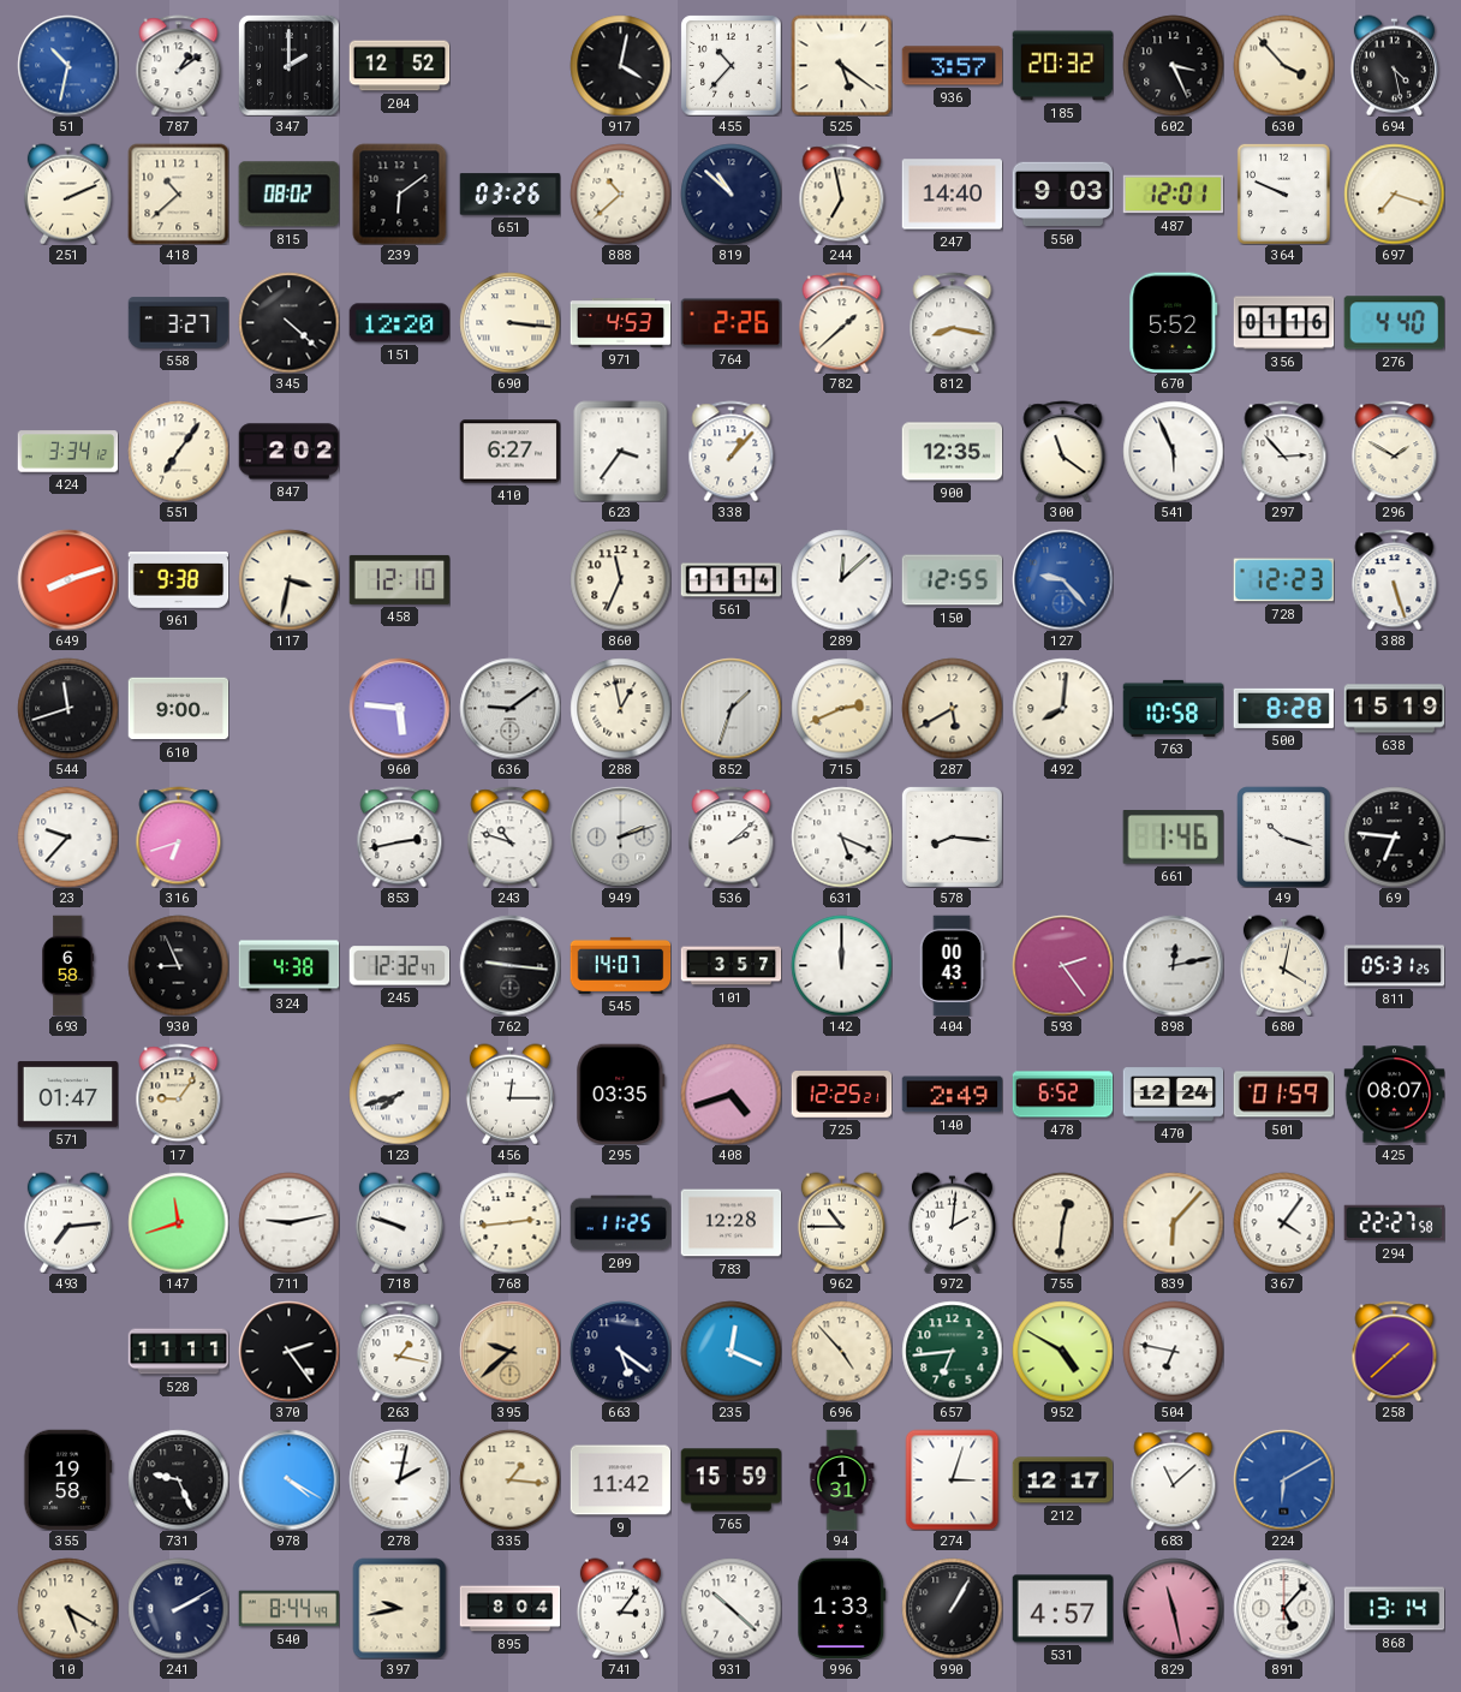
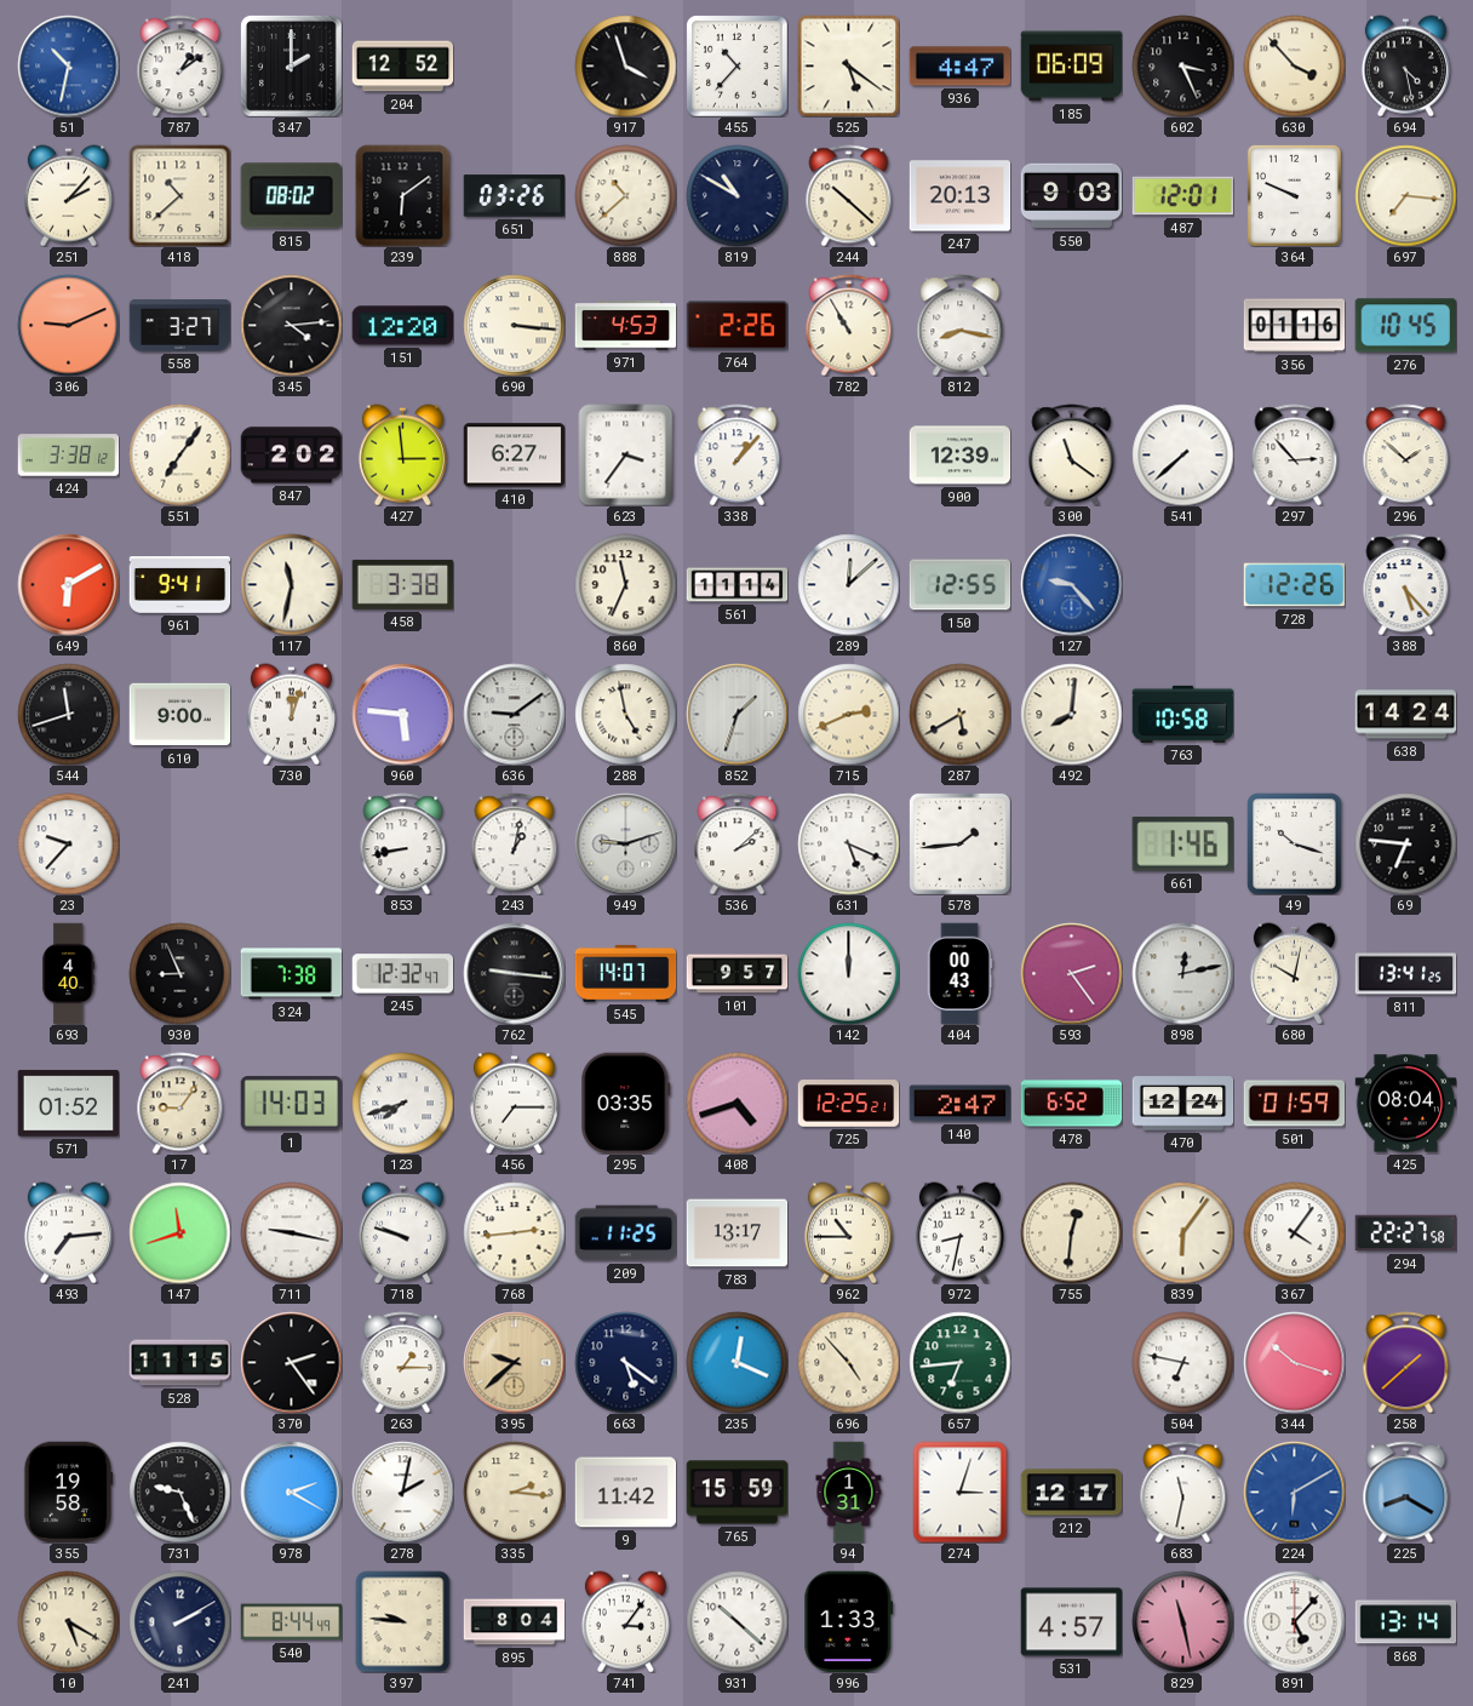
917: 4:02 -> 3:57 (625, 65)
936: 3:57 -> 4:47 (959, 67)
185: 20:32 -> 06:09 (1071, 67)
251: 2:11 -> 2:07 (68, 195)
819: 10:52 -> 10:50 (736, 195)
244: 6:58 -> 10:22 (849, 195)
247: 14:40 -> 20:13 (959, 196)
697: 7:18 -> 7:16 (1405, 195)
306: none -> 9:11 (68, 325)
345: 4:22 -> 4:14 (291, 325)
782: 1:38 -> 10:55 (849, 325)
670: 5:52 -> none (1174, 322)
276: 4:40 -> 10:45 (1405, 326)
424: 3:34 -> 3:38 (68, 456)
427: none -> 2:59 (402, 454)
900: 12:35 -> 12:39 (959, 456)
541: 5:56 -> 7:38 (1182, 454)
296: 1:50 -> 1:52 (1406, 454)
649: 8:12 -> 6:10 (68, 584)
961: 9:38 -> 9:41 (179, 585)
117: 3:32 -> 11:32 (291, 584)
458: 12:10 -> 3:38 (402, 584)
728: 12:23 -> 12:26 (1294, 585)
388: 5:27 -> 5:23 (1406, 584)
730: none -> 12:03 (291, 714)
288: 12:58 -> 4:58 (625, 714)
500: 8:28 -> none (1283, 708)
638: 15:19 -> 14:24 (1405, 715)
316: 6:42 -> none (179, 836)
853: 2:43 -> 8:43 (403, 843)
243: 10:48 -> 1:02 (515, 843)
949: 2:12 -> 9:12 (625, 843)
578: 8:16 -> 1:44 (959, 843)
693: 6:58 -> 4:40 (69, 973)
324: 4:38 -> 7:38 (291, 974)
101: 3:57 -> 9:57 (736, 974)
680: 4:02 -> 10:02 (1294, 973)
811: 05:31 -> 13:41 (1405, 974)
571: 01:47 -> 01:52 (68, 1104)
1: none -> 14:03 (291, 1104)
456: 12:15 -> 7:15 (514, 1103)
140: 2:49 -> 2:47 (959, 1104)
425: 08:07 -> 08:04 (1405, 1104)
711: 9:13 -> 9:17 (291, 1232)
783: 12:28 -> 13:17 (736, 1233)
972: 2:01 -> 8:32 (959, 1232)
839: 6:07 -> 6:06 (1182, 1232)
528: 11:11 -> 11:15 (179, 1363)
263: 1:17 -> 1:15 (403, 1362)
952: 4:50 -> none (1062, 1351)
344: none -> 10:18 (1294, 1362)
978: 4:20 -> 2:20 (291, 1492)
335: 1:16 -> 2:16 (514, 1492)
683: 11:08 -> 11:32 (1183, 1492)
225: none -> 8:20 (1406, 1492)
397: 9:43 -> 9:46 (403, 1621)
990: 1:05 -> none (952, 1608)
